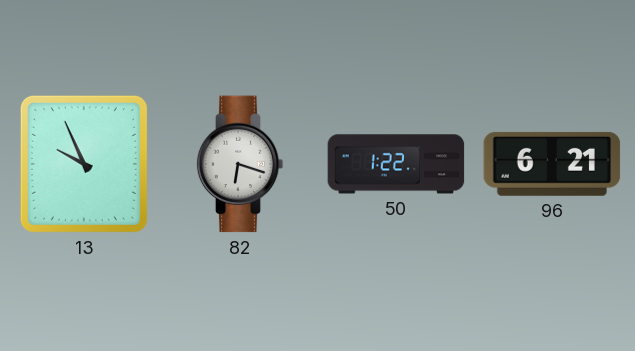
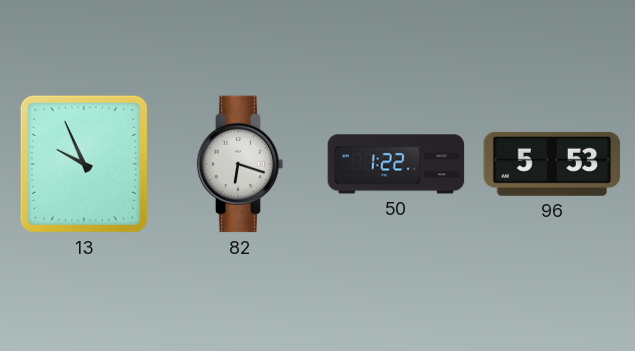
96: 6:21 -> 5:53 (552, 164)
